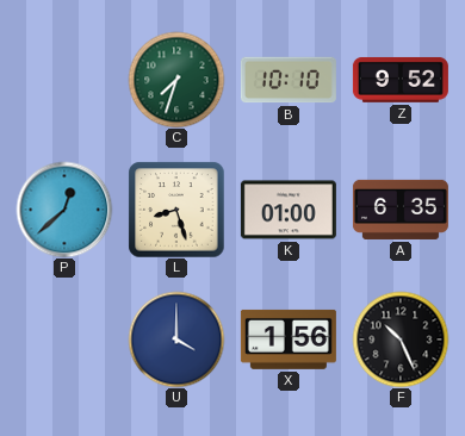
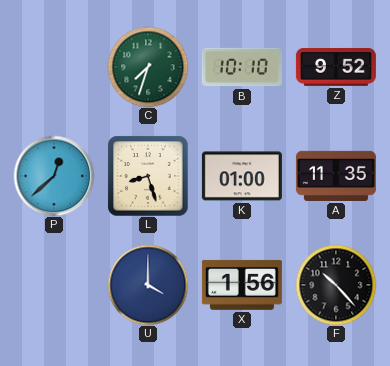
A: 6:35 -> 11:35 (336, 176)
F: 10:26 -> 10:23 (336, 285)
